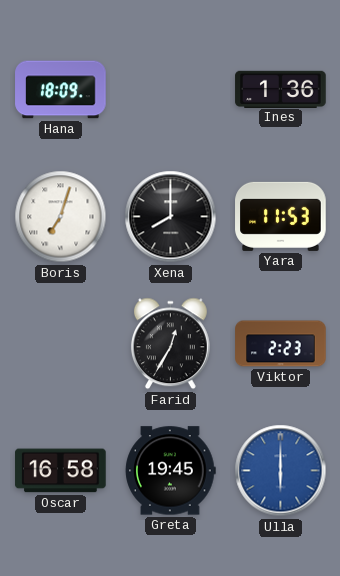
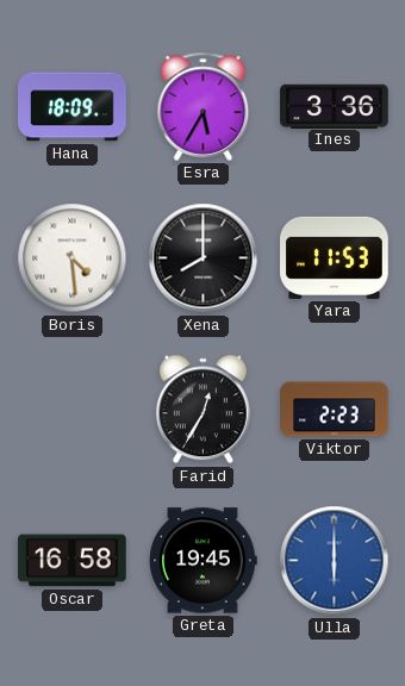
Esra: none -> 5:35 (204, 106)
Ines: 1:36 -> 3:36 (335, 106)
Boris: 7:03 -> 4:29 (73, 258)
